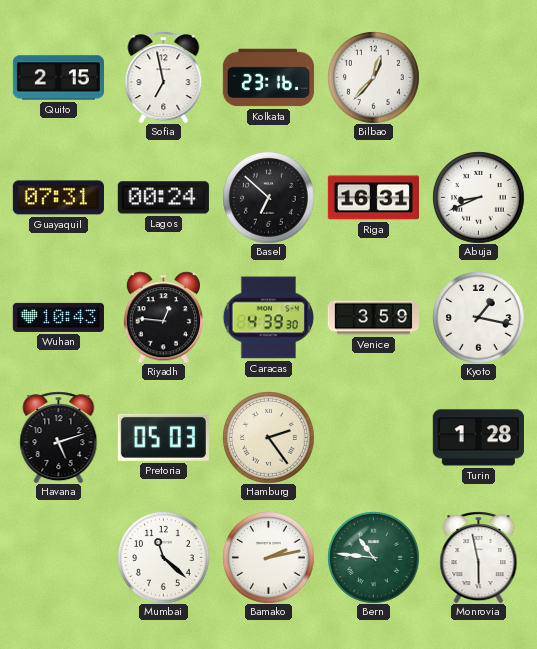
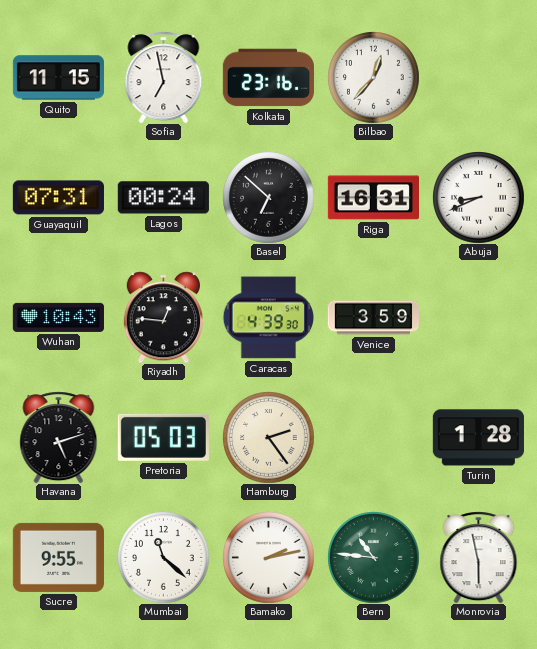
Quito: 2:15 -> 11:15 (58, 78)
Kyoto: 1:17 -> none (479, 318)
Sucre: none -> 9:55 (58, 557)
